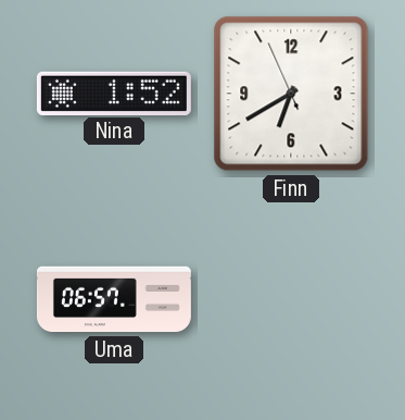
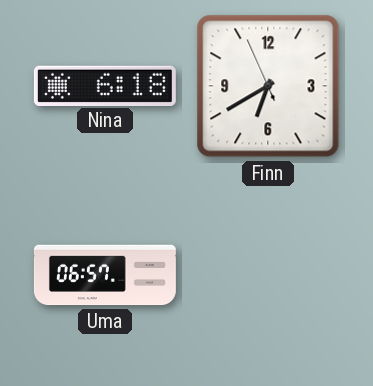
Nina: 1:52 -> 6:18 (105, 85)
